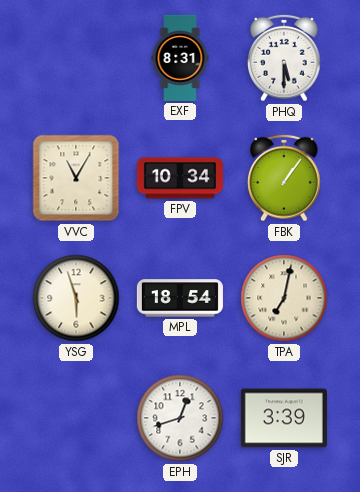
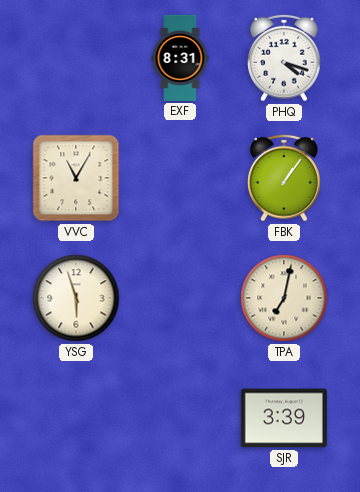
PHQ: 5:30 -> 4:18 (284, 58)
FPV: 10:34 -> none (180, 178)
MPL: 18:54 -> none (180, 298)
EPH: 12:42 -> none (180, 418)
